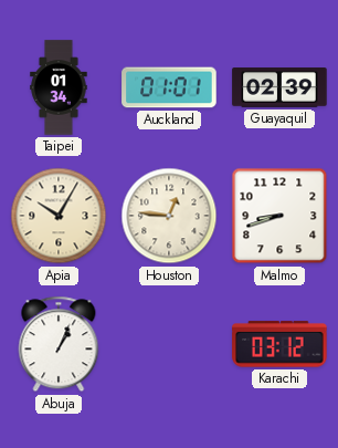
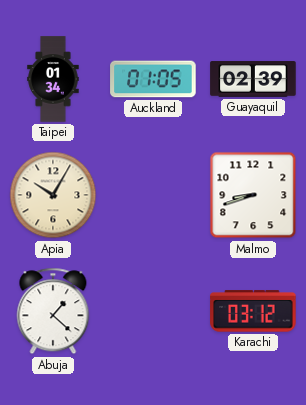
Auckland: 01:01 -> 01:05 (153, 79)
Houston: 12:46 -> none (169, 216)
Abuja: 1:04 -> 1:22 (53, 311)
